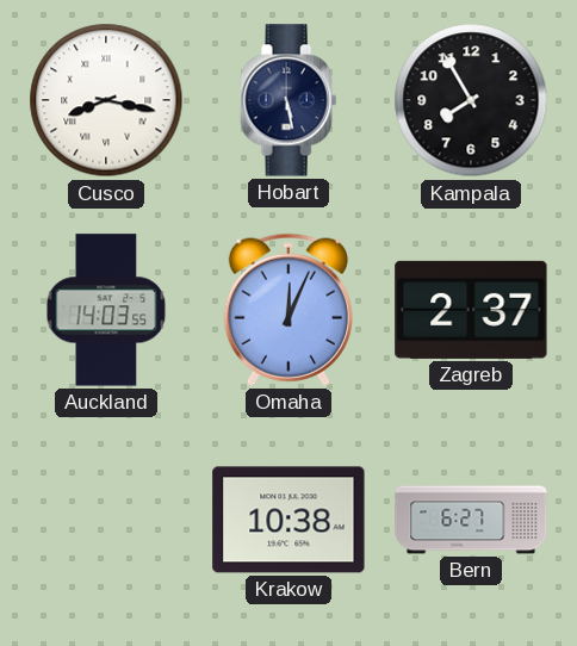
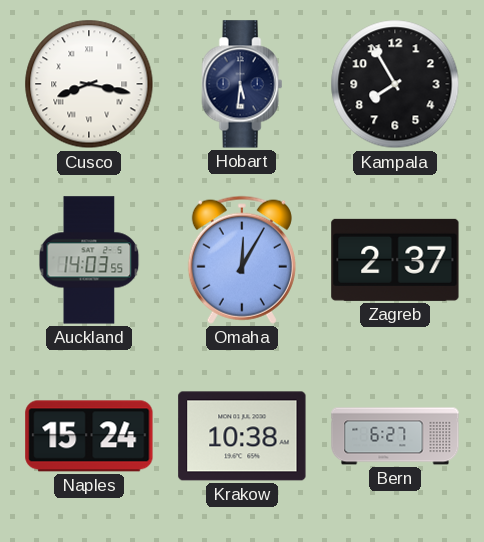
Hobart: 5:28 -> 5:31 (242, 84)
Omaha: 12:04 -> 12:05 (242, 260)
Naples: none -> 15:24 (89, 436)
